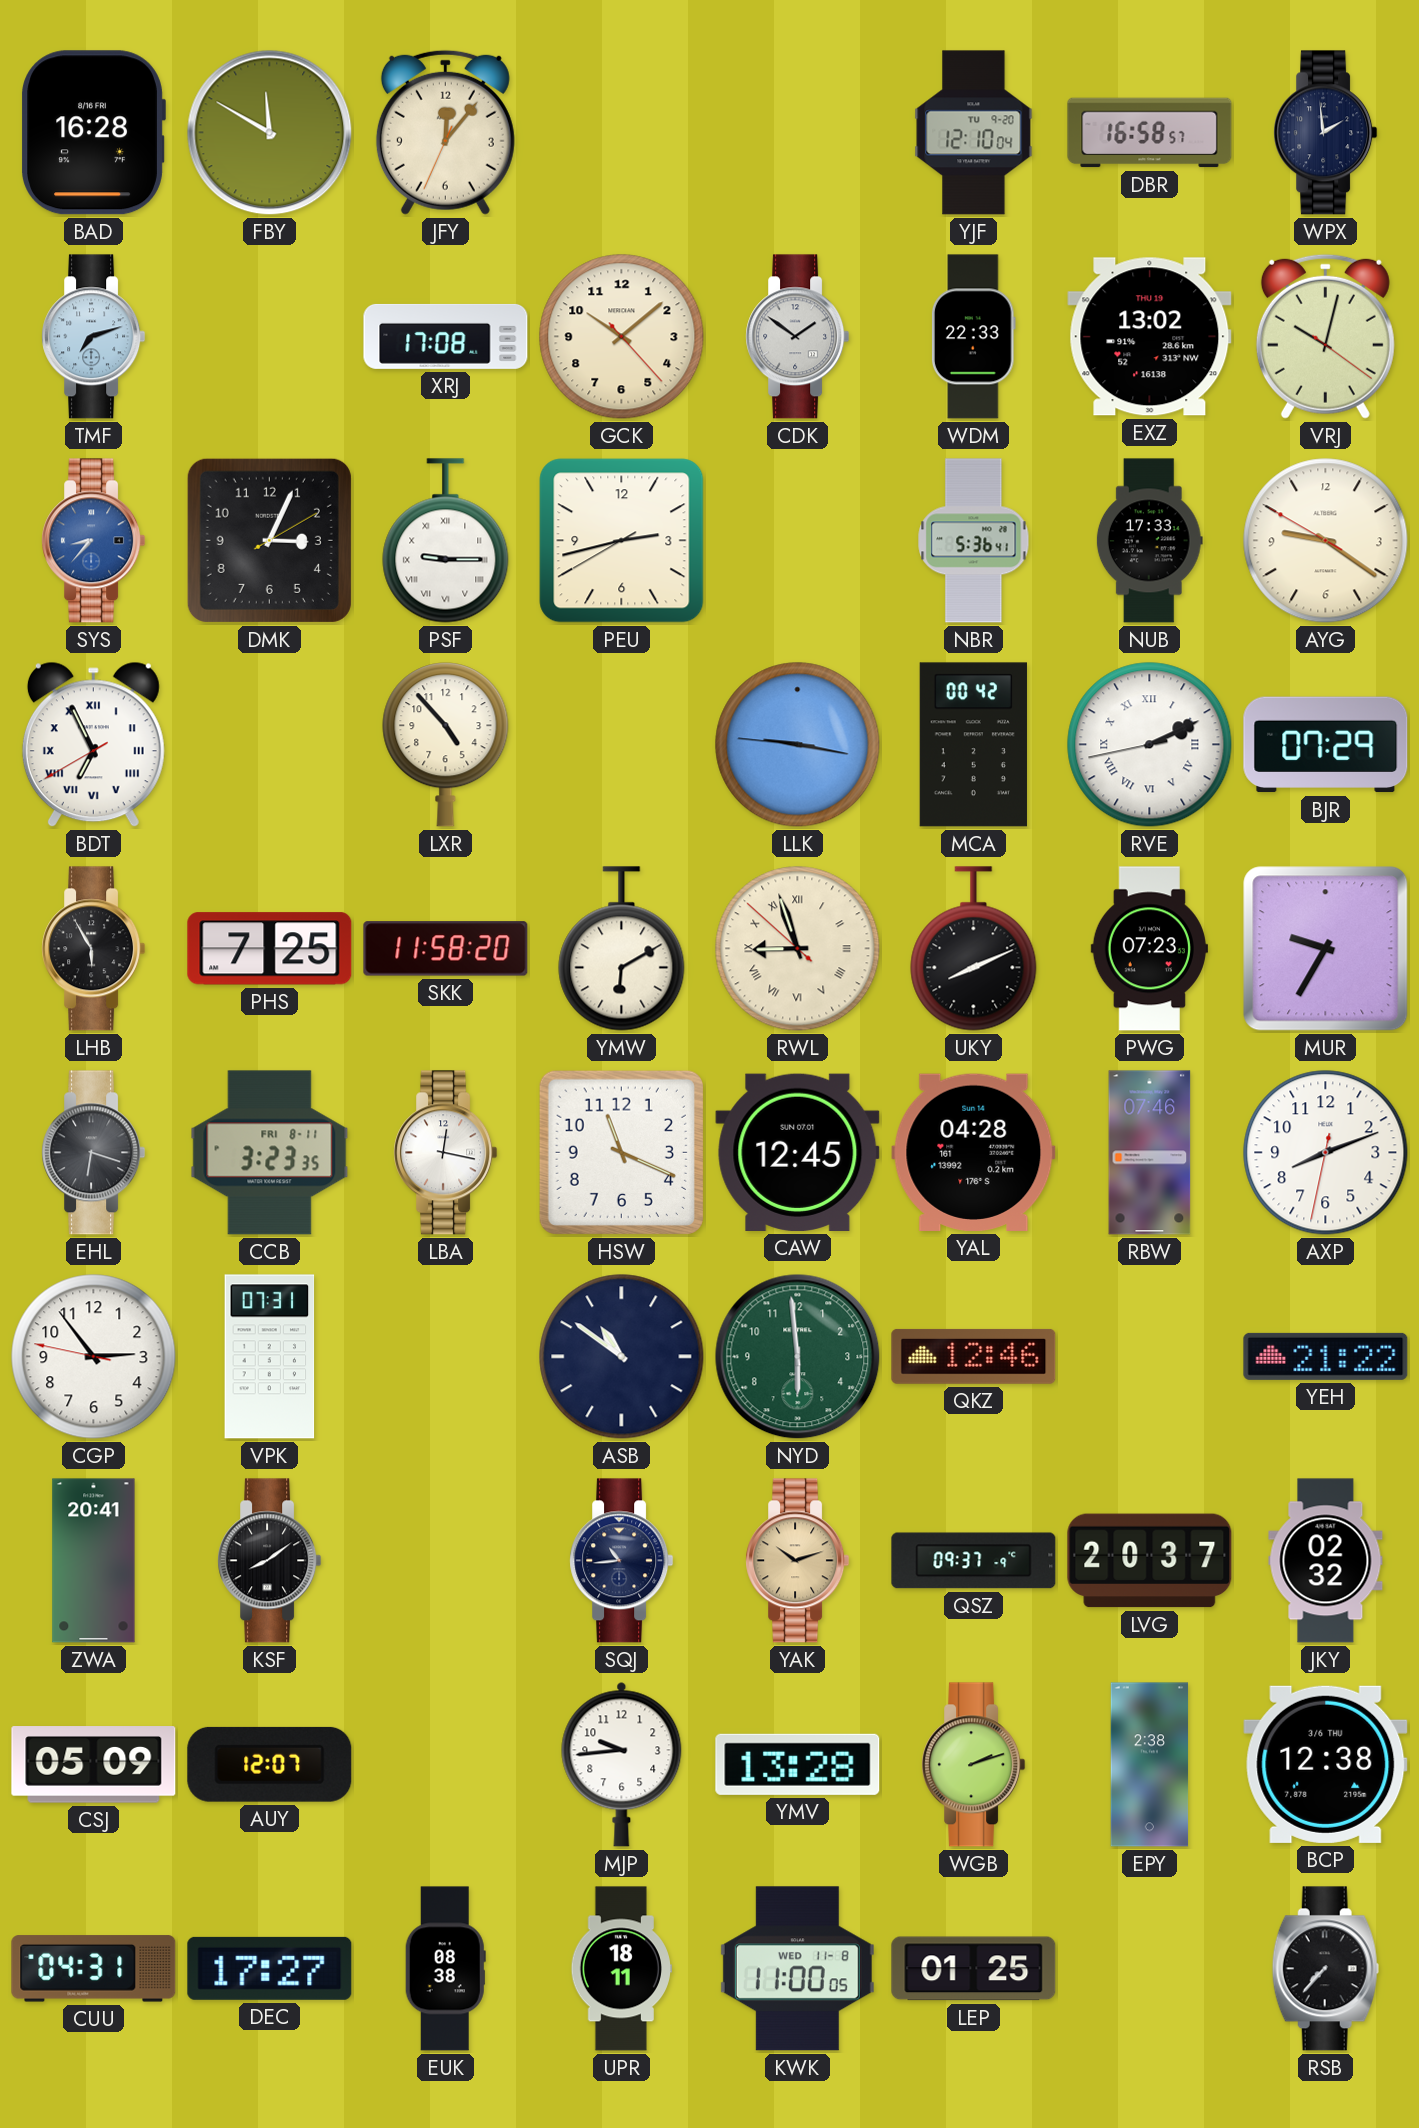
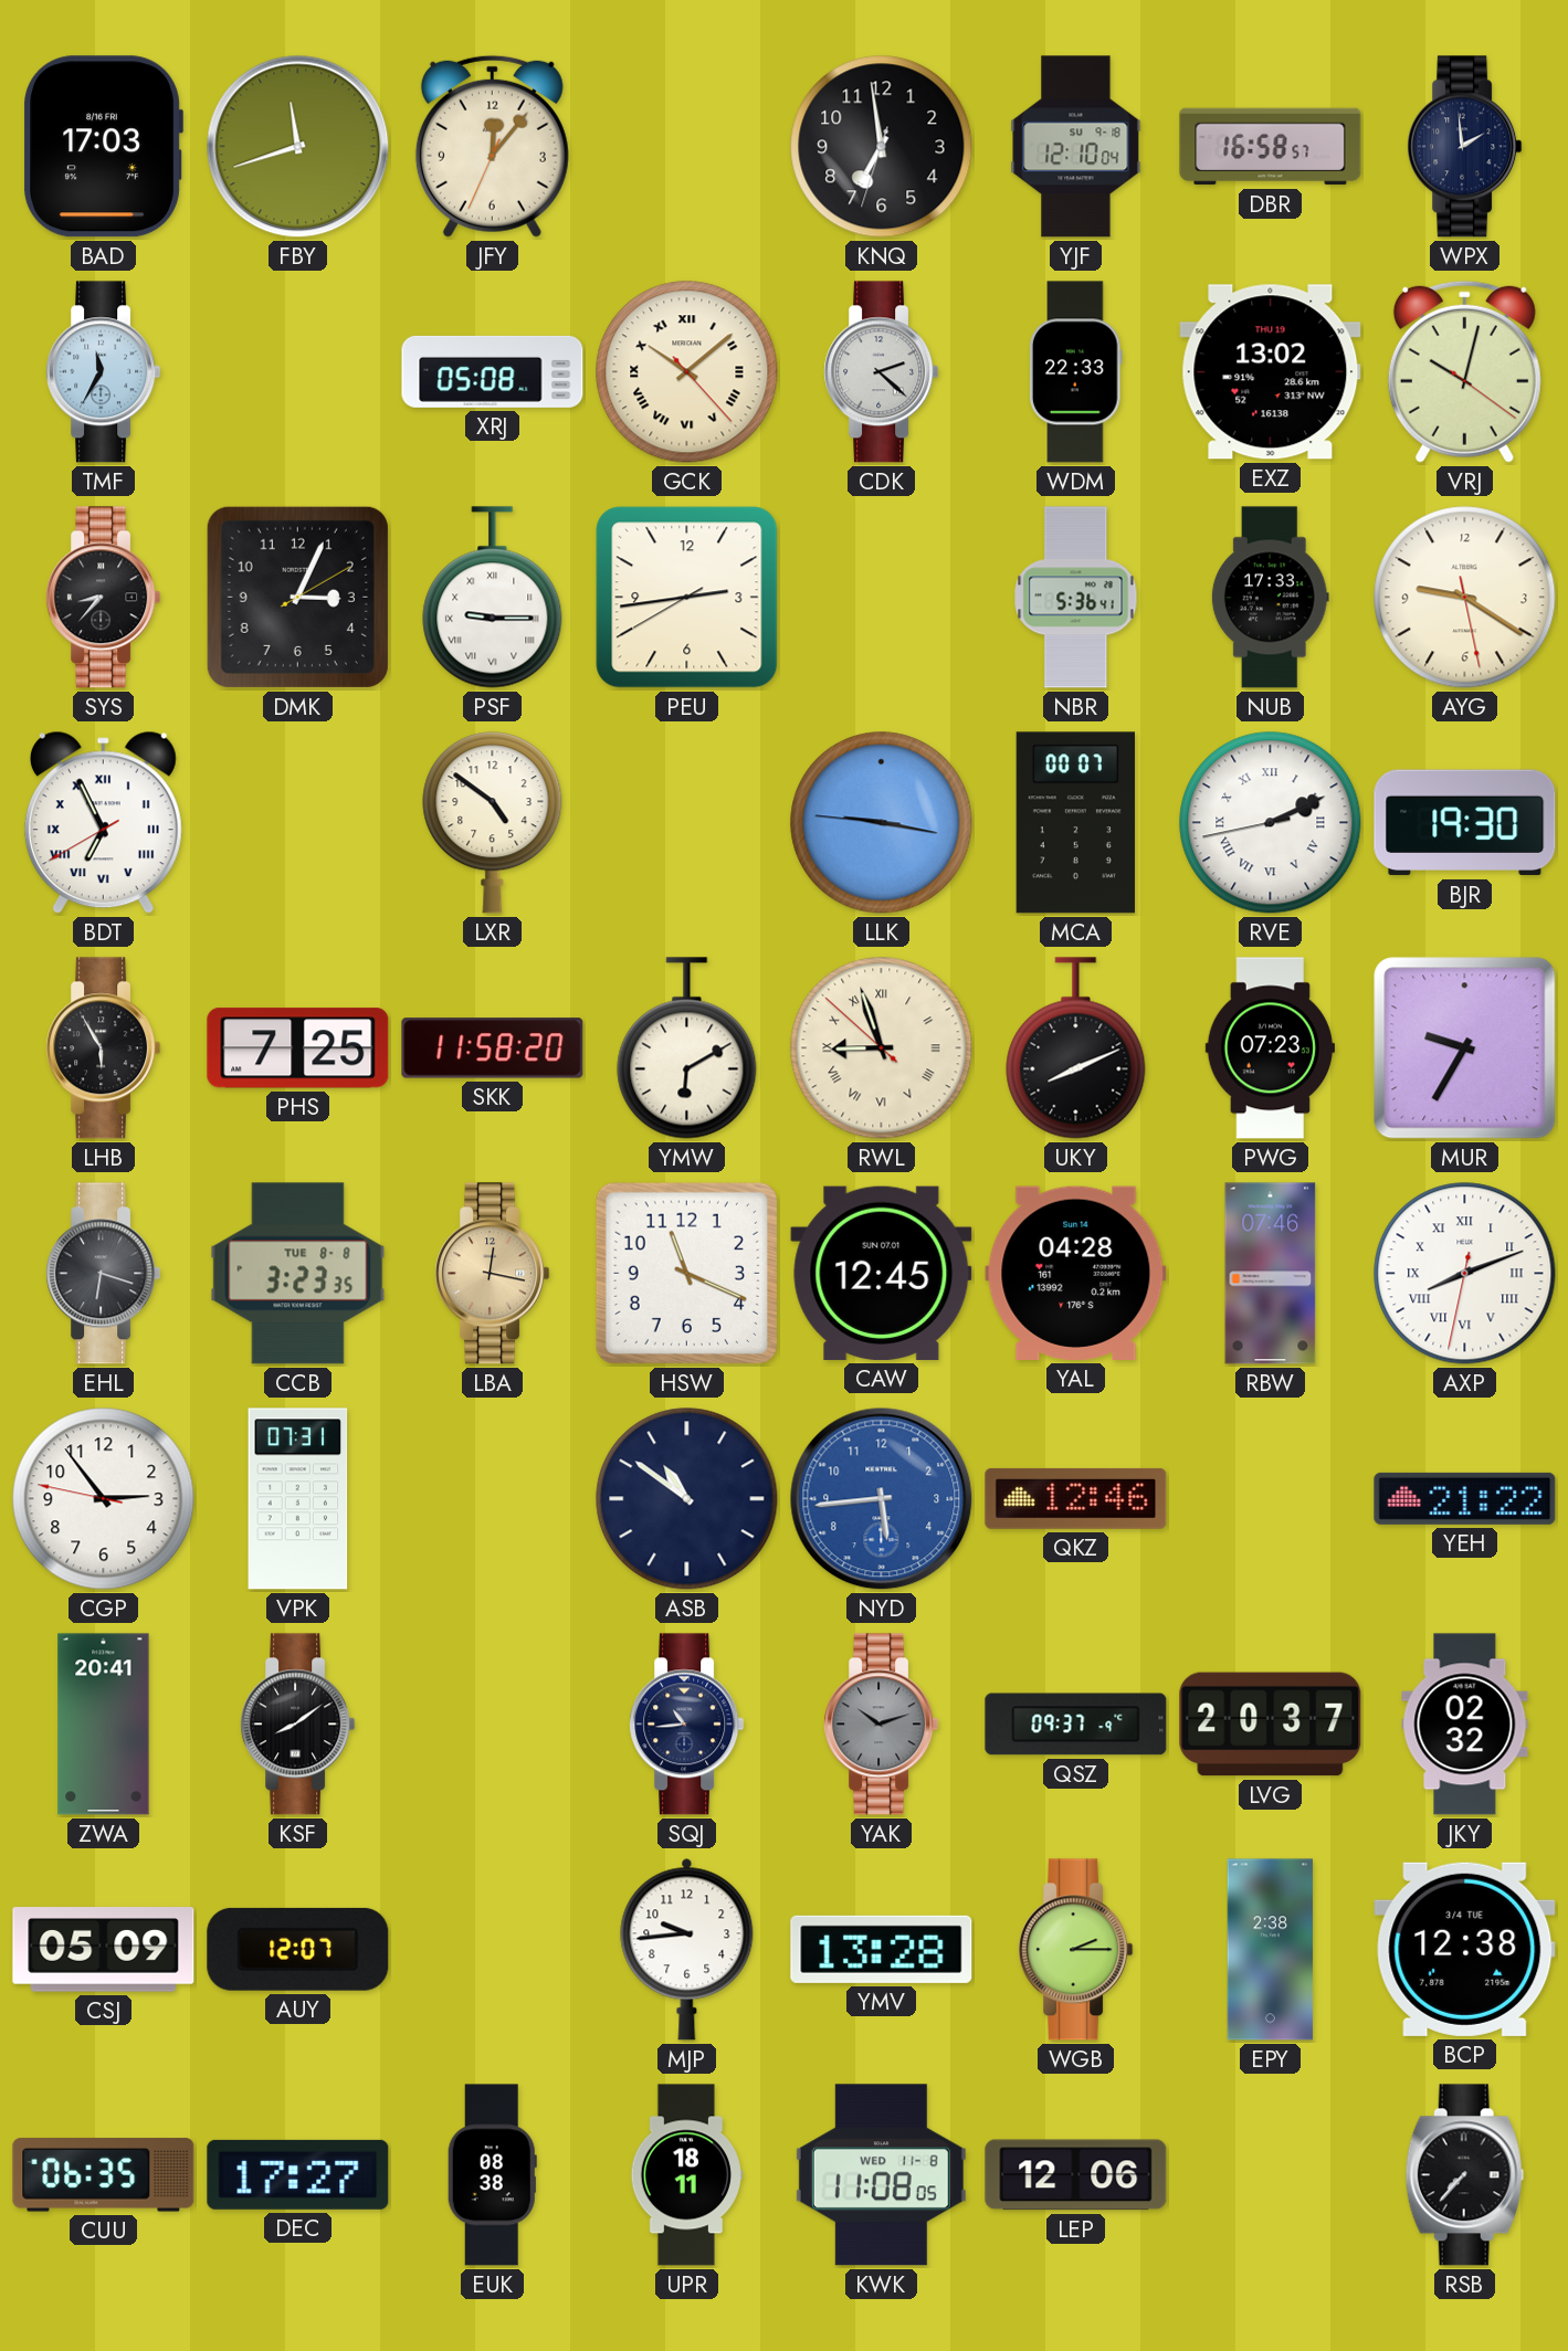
BAD: 16:28 -> 17:03 (103, 147)
FBY: 11:50 -> 11:42 (298, 147)
KNQ: none -> 6:58 (882, 147)
YJF date: TU 9-20 -> SU 9-18 (1076, 147)
TMF: 7:12 -> 11:35 (104, 372)
XRJ: 17:08 -> 05:08 (493, 371)
GCK numerals: Arabic -> Roman (687, 372)
CDK: 1:51 -> 2:22 (882, 372)
SYS dial: blue -> black (104, 598)
PEU: 2:42 -> 2:43 (687, 598)
AYG: 9:20:50 -> 9:20:28 (1465, 598)
LXR: 4:53 -> 4:51 (493, 823)
MCA: 00:42 -> 00:07 (1075, 823)
BJR: 07:29 -> 19:30 (1465, 823)
CCB date: FRI 8-11 -> TUE 8-8 (298, 1274)
LBA dial: white -> champagne (493, 1274)
AXP numerals: Arabic -> Roman (1465, 1274)
NYD: 5:59 -> 5:44 (882, 1499)
NYD dial: green -> blue (882, 1499)
YAK dial: champagne -> grey (882, 1725)
WGB: 2:12 -> 2:15 (1076, 1950)
BCP date: 3/6 THU -> 3/4 TUE (1465, 1949)
CUU: 04:31 -> 06:35 (104, 2175)
KWK: 11:00 -> 11:08 (881, 2175)
LEP: 01:25 -> 12:06 (1076, 2175)
